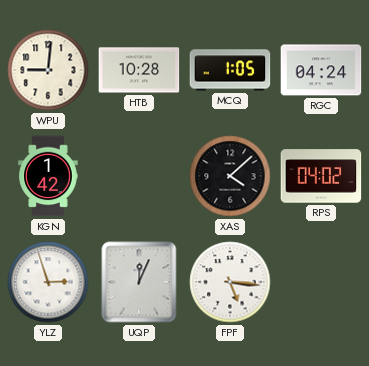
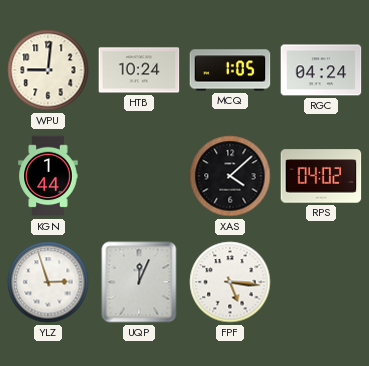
HTB: 10:28 -> 10:24 (139, 70)
KGN: 1:42 -> 1:44 (48, 176)
